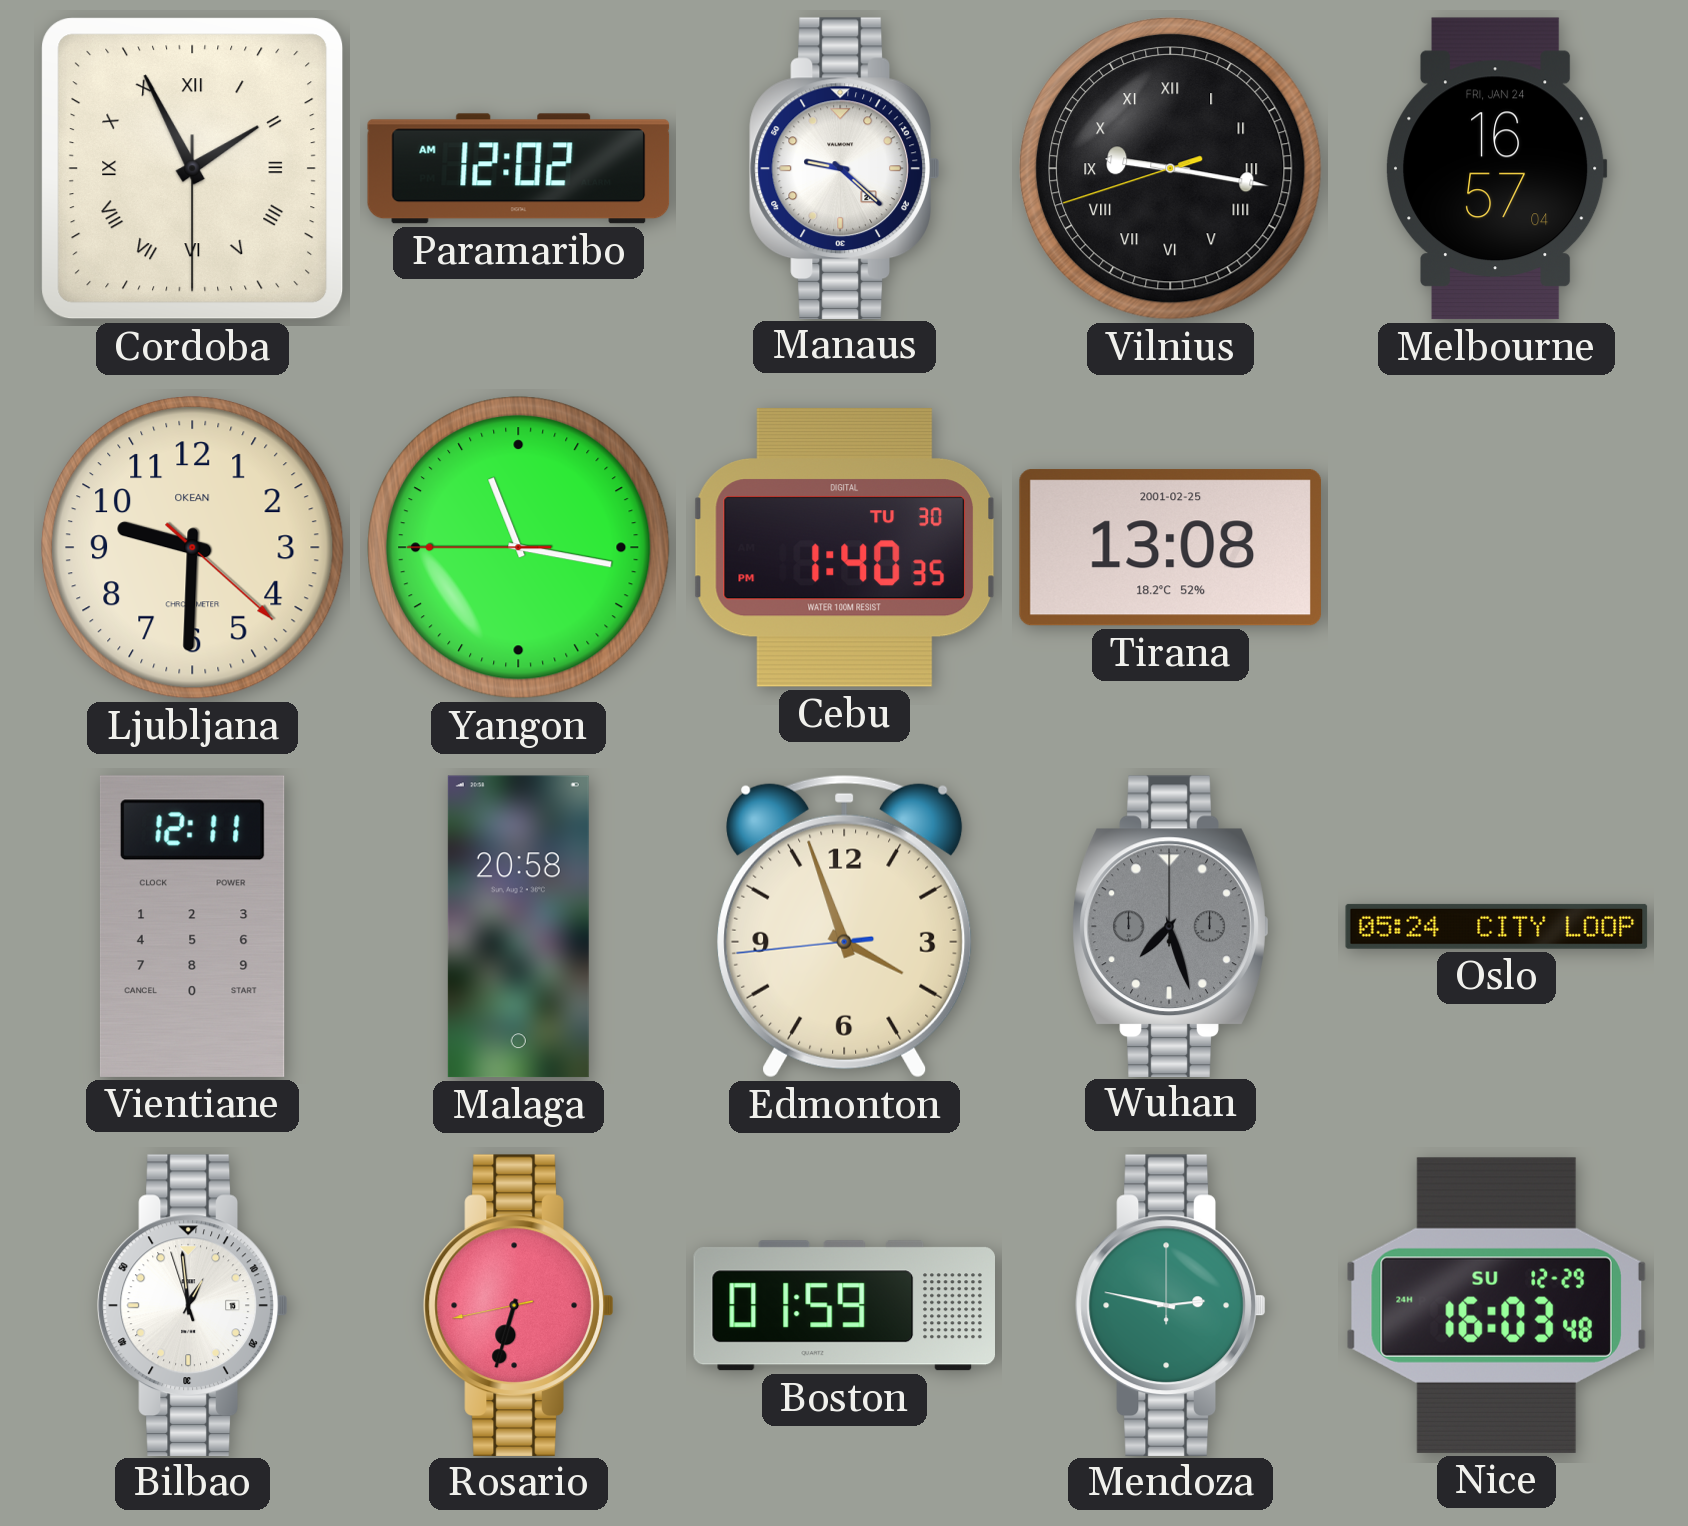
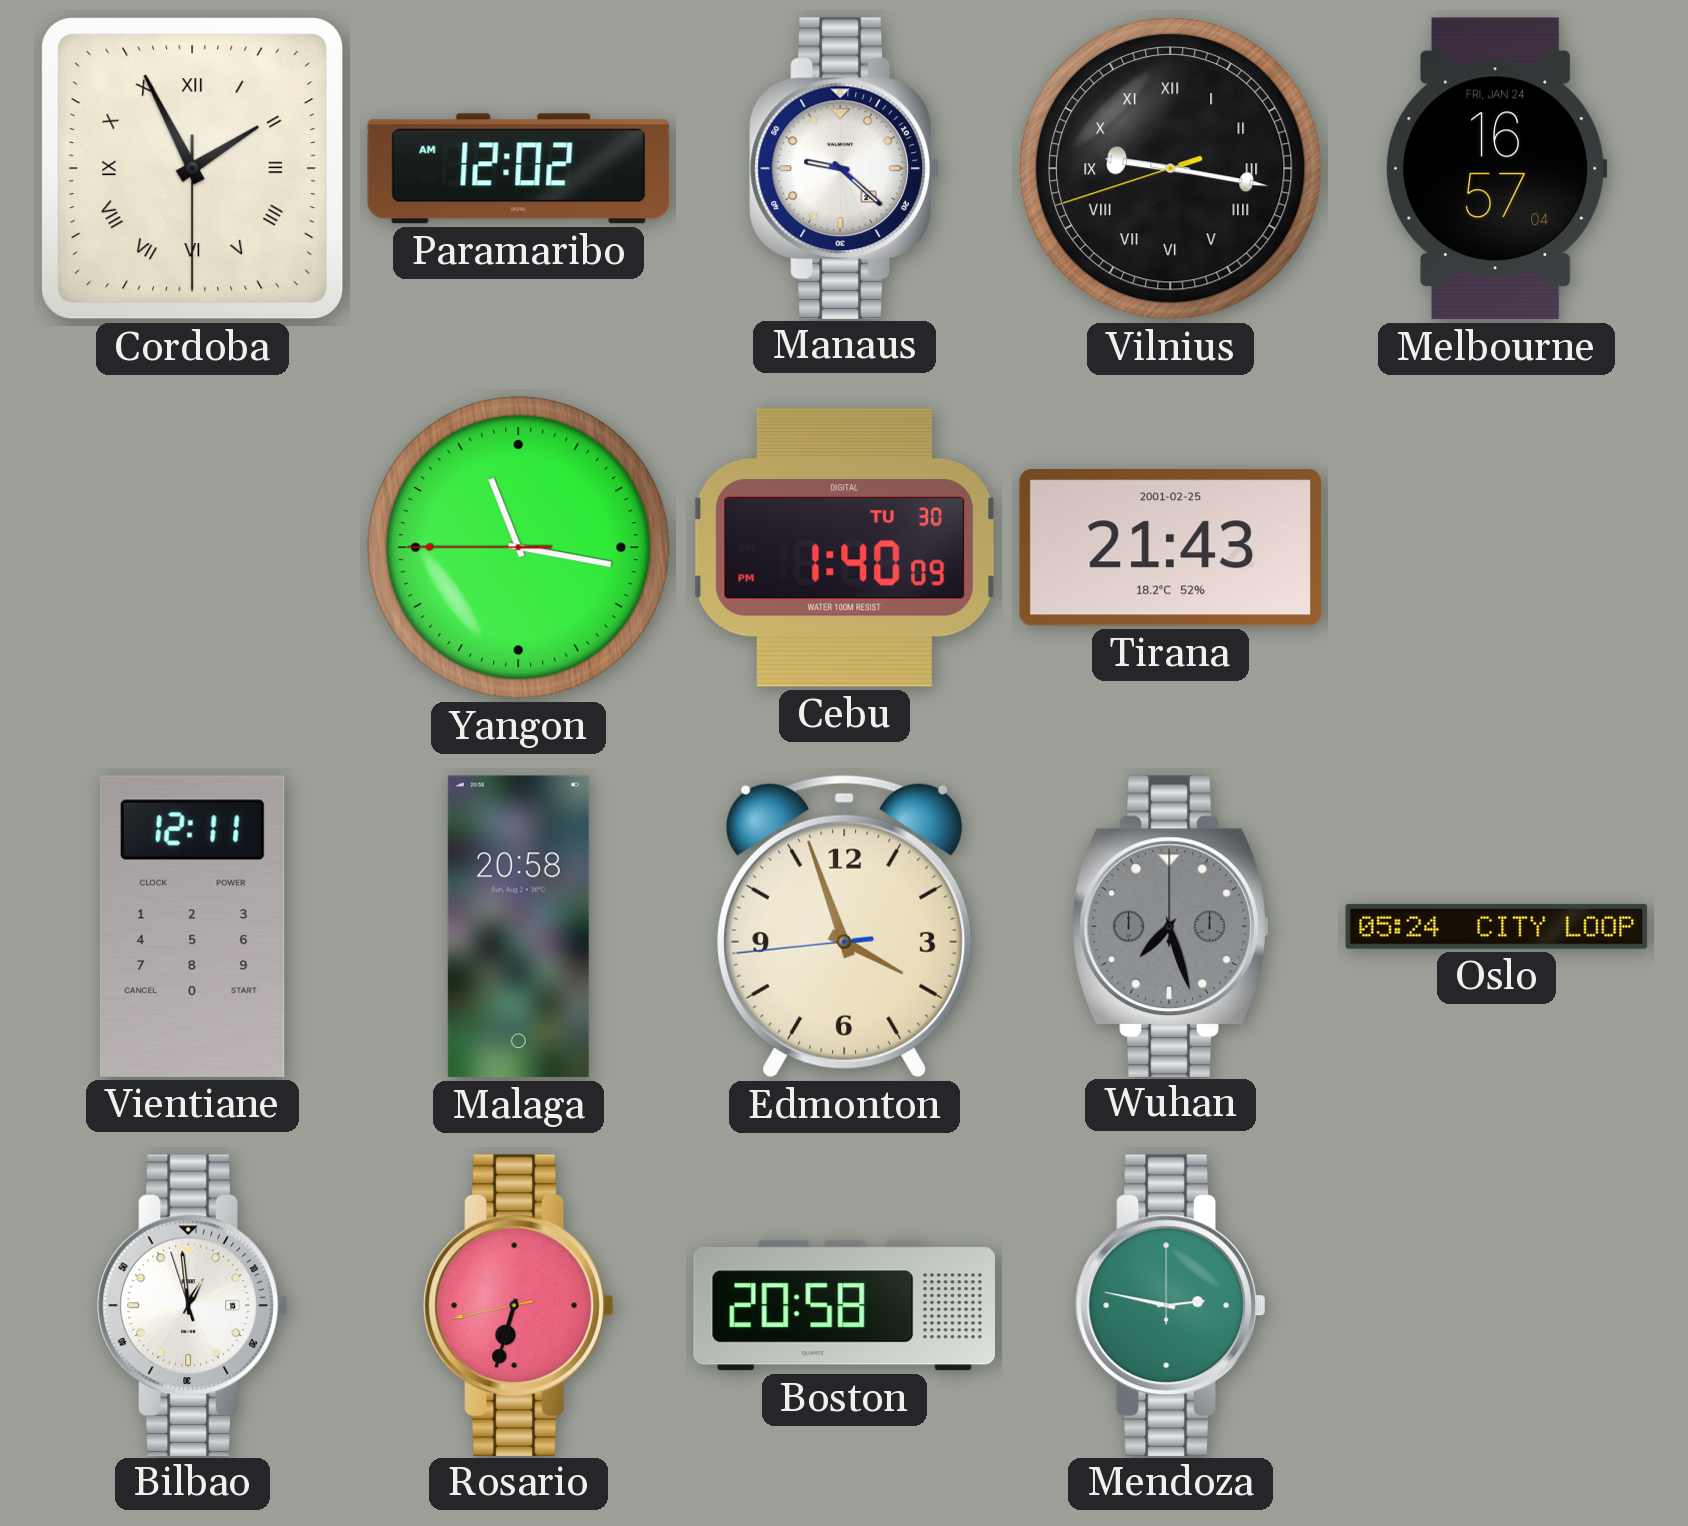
Ljubljana: 9:30 -> none (193, 548)
Cebu: 1:40:35 PM -> 1:40:09 PM (845, 547)
Tirana: 13:08 -> 21:43 (1170, 548)
Boston: 01:59 -> 20:58 (844, 1306)
Nice: 16:03 -> none (1496, 1305)
